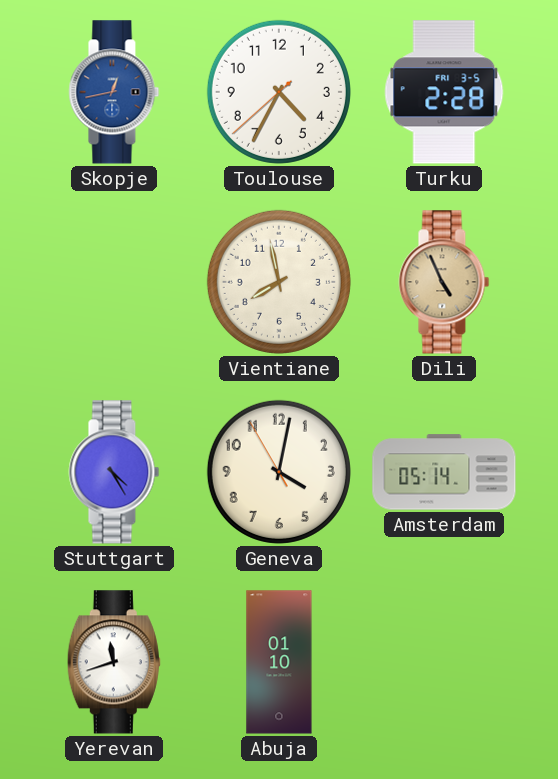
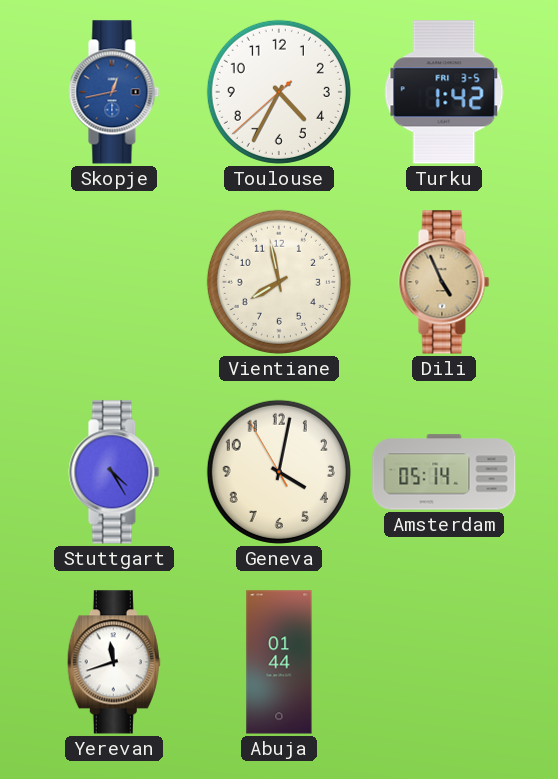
Turku: 2:28 -> 1:42 (444, 92)
Abuja: 01:10 -> 01:44 (279, 662)
